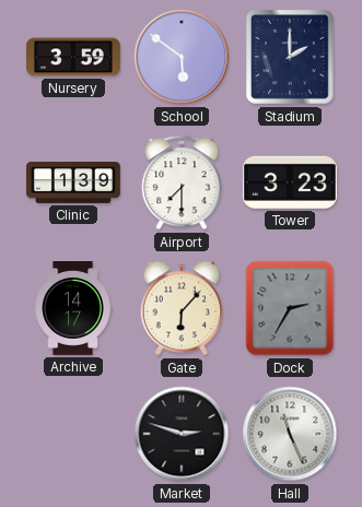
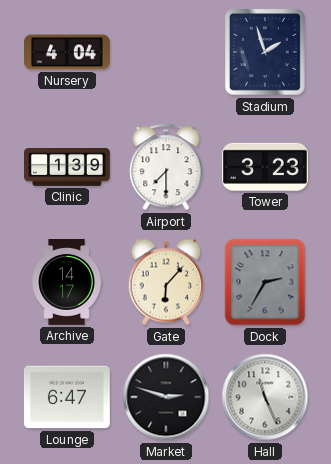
Nursery: 3:59 -> 4:04 (68, 52)
School: 5:51 -> none (182, 57)
Stadium: 2:00 -> 1:57 (266, 53)
Lounge: none -> 6:47 (67, 397)
